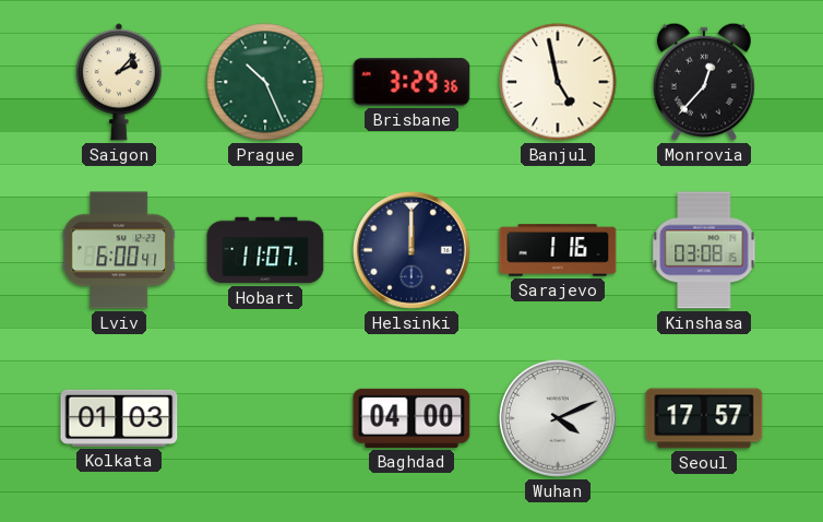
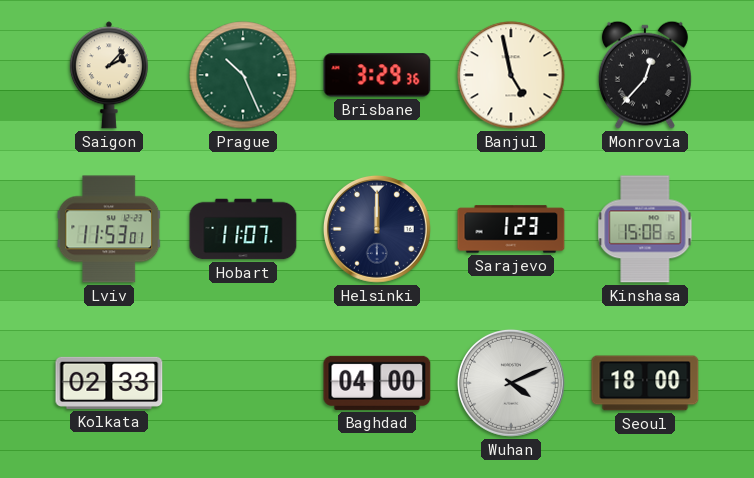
Lviv: 6:00 -> 11:53 (109, 229)
Sarajevo: 1:16 -> 1:23 (511, 229)
Kinshasa: 03:08 -> 15:08 (645, 229)
Kolkata: 01:03 -> 02:33 (109, 383)
Seoul: 17:57 -> 18:00 (645, 383)
